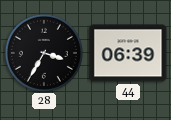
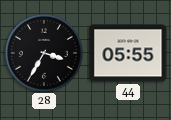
44: 06:39 -> 05:55 (128, 53)
